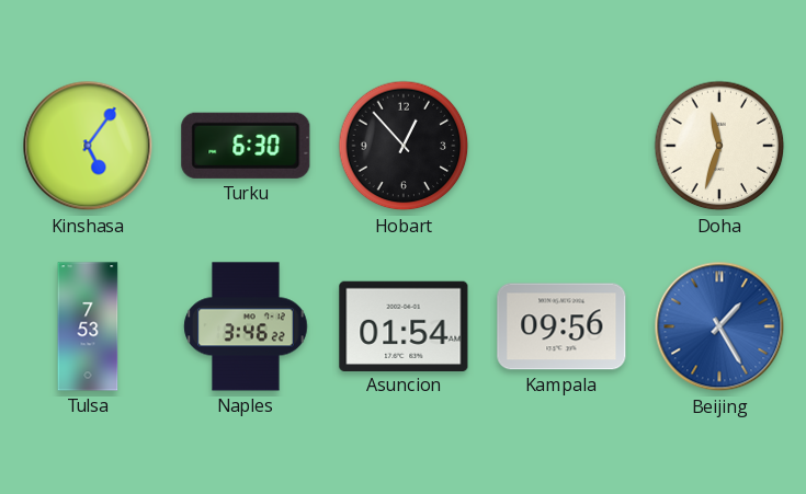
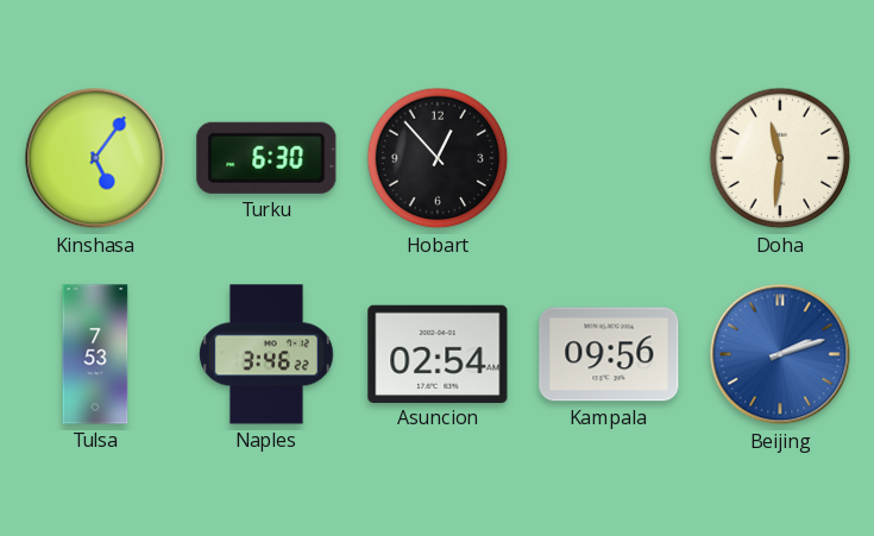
Doha: 11:33 -> 11:31 (780, 158)
Asuncion: 01:54 -> 02:54 (438, 353)
Beijing: 1:25 -> 2:12 (780, 354)
